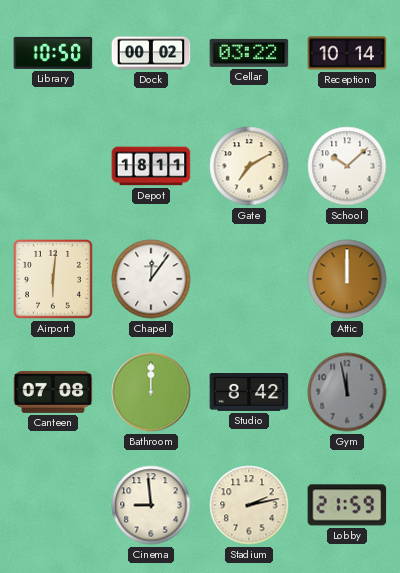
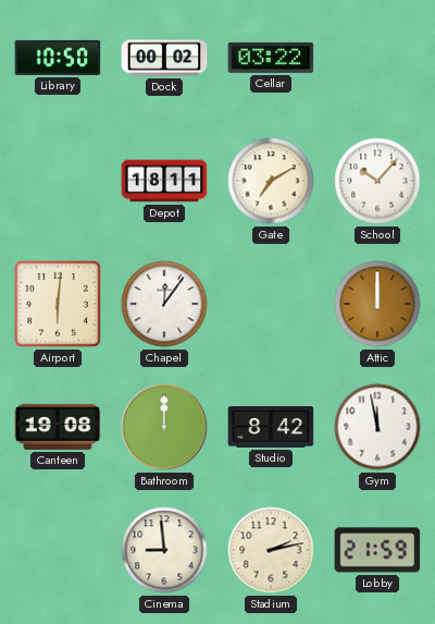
Reception: 10:14 -> none (347, 53)
School: 10:08 -> 10:07 (377, 181)
Canteen: 07:08 -> 19:08 (58, 427)
Gym dial: grey -> white (377, 427)
